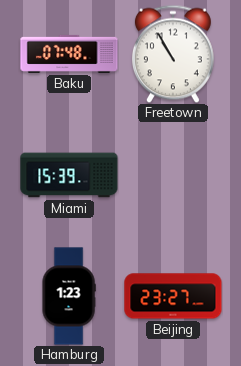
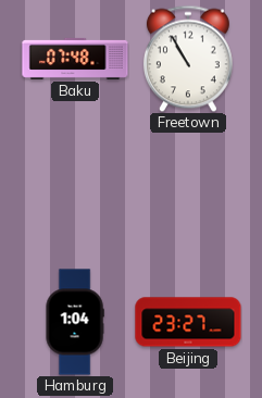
Miami: 15:39 -> none (69, 175)
Hamburg: 1:23 -> 1:04 (75, 322)
